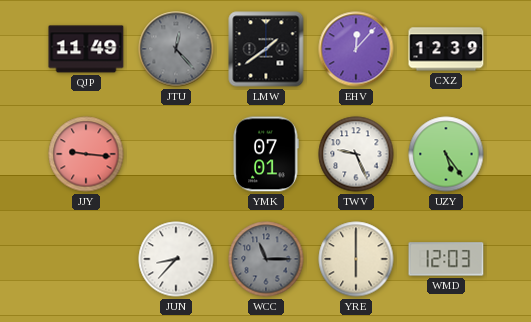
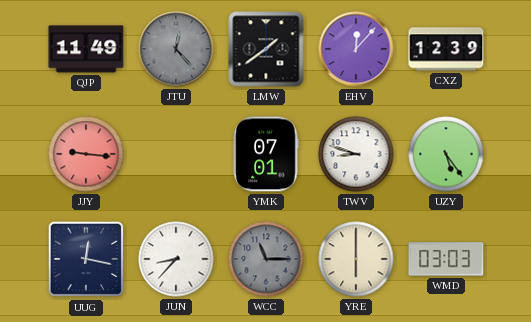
TWV: 9:26 -> 8:48 (356, 154)
UUG: none -> 12:17 (86, 259)
WMD: 12:03 -> 03:03 (446, 259)
